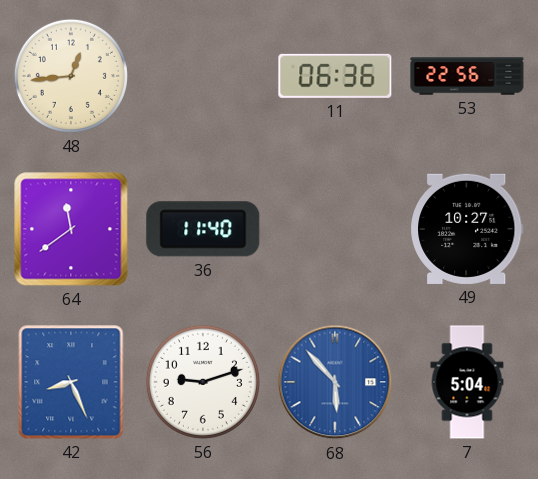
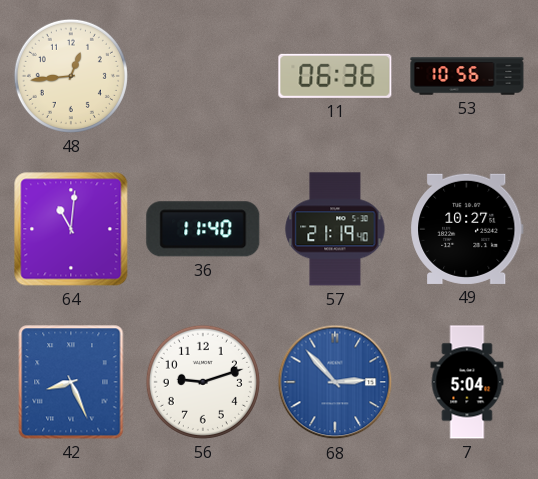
53: 22:56 -> 10:56 (467, 76)
64: 11:39 -> 11:01 (71, 229)
57: none -> 21:19 (335, 229)
68: 5:53 -> 2:53 (335, 382)
